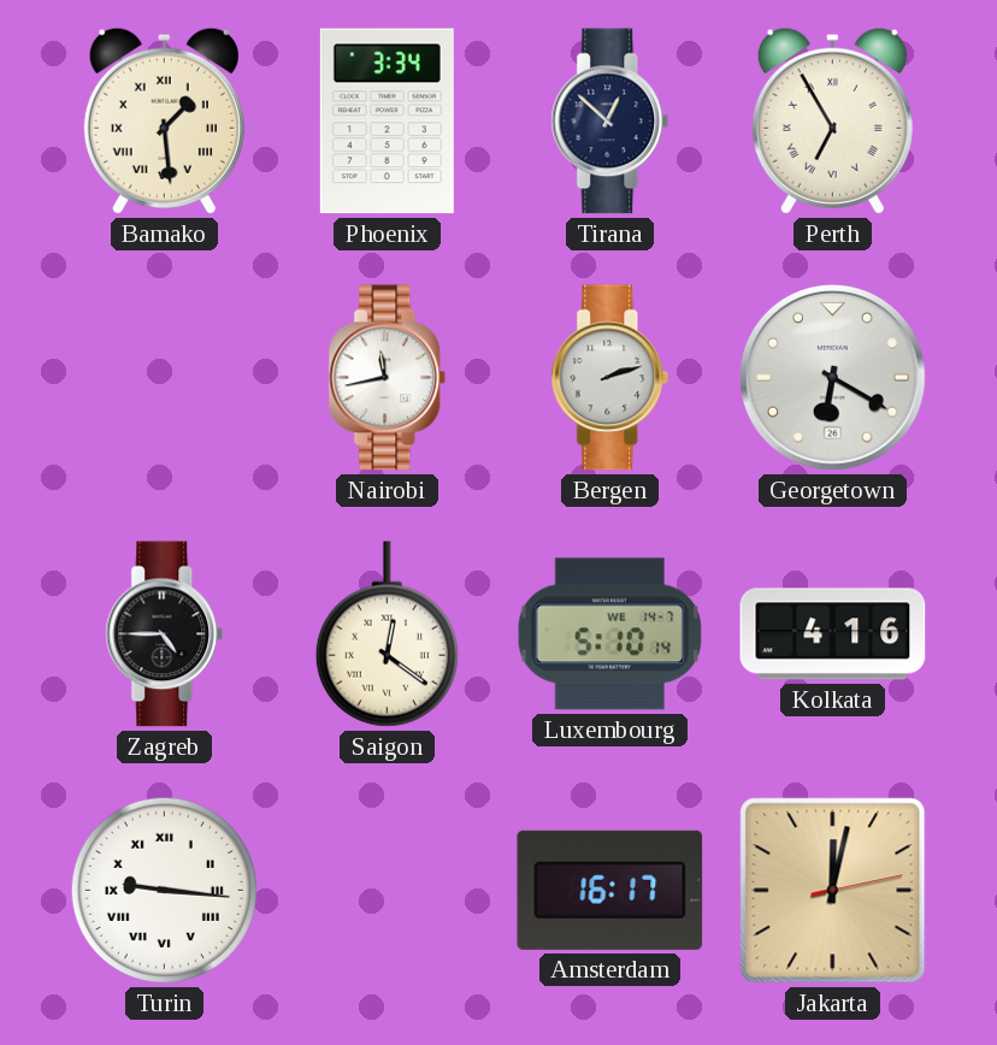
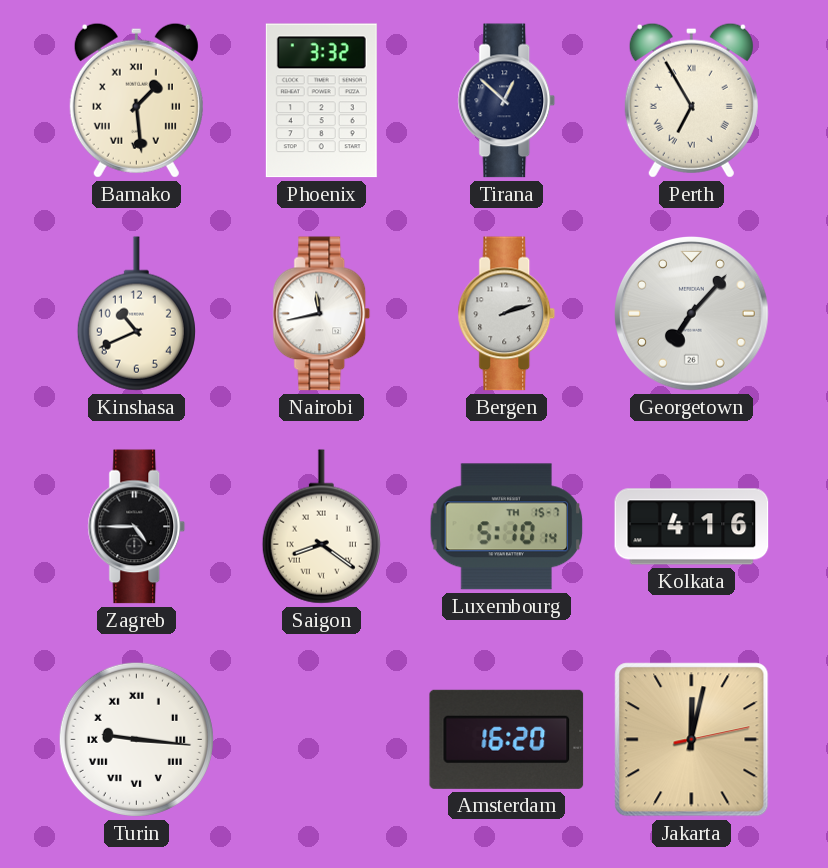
Phoenix: 3:34 -> 3:32 (321, 101)
Kinshasa: none -> 10:41 (136, 314)
Georgetown: 6:20 -> 7:07 (692, 314)
Saigon: 12:21 -> 8:21 (321, 527)
Luxembourg date: WE 14-7 -> TH 15-7 (507, 527)
Amsterdam: 16:17 -> 16:20 (507, 739)
